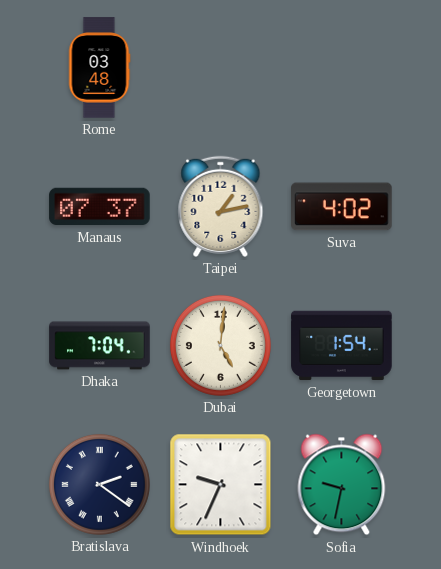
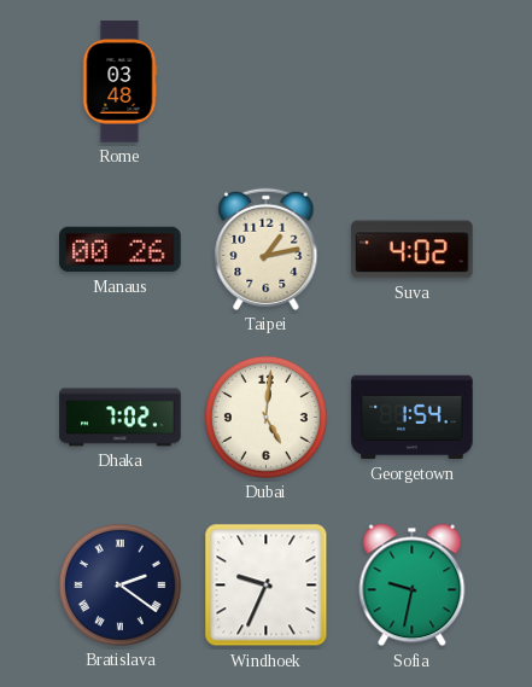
Manaus: 07:37 -> 00:26 (121, 250)
Dhaka: 7:04 -> 7:02 (121, 418)
